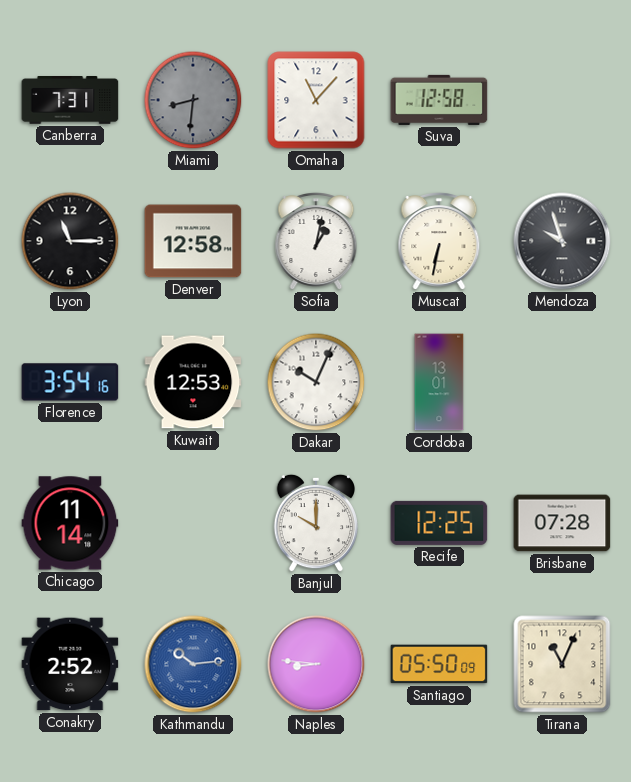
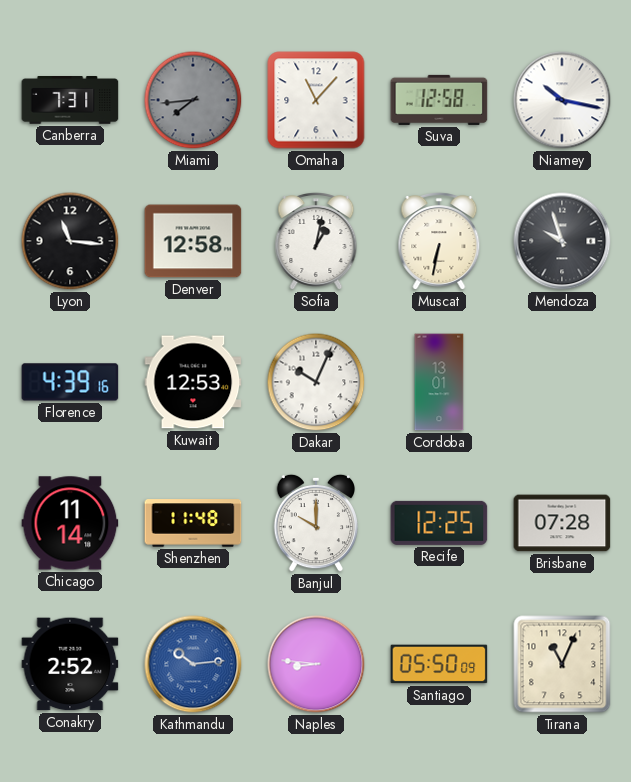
Miami: 8:31 -> 7:44 (193, 100)
Niamey: none -> 10:17 (562, 100)
Lyon: 11:15 -> 11:16 (70, 241)
Florence: 3:54 -> 4:39 (70, 382)
Shenzhen: none -> 11:48 (193, 523)
